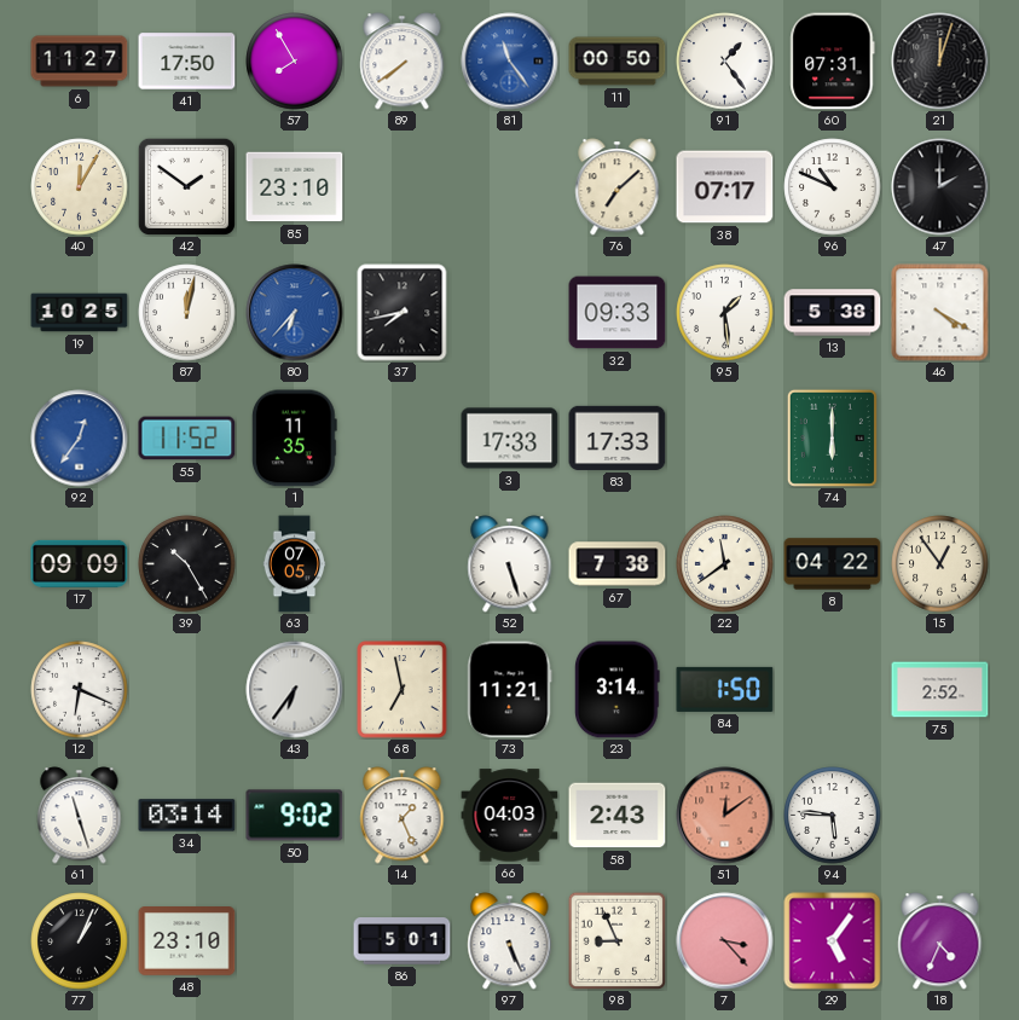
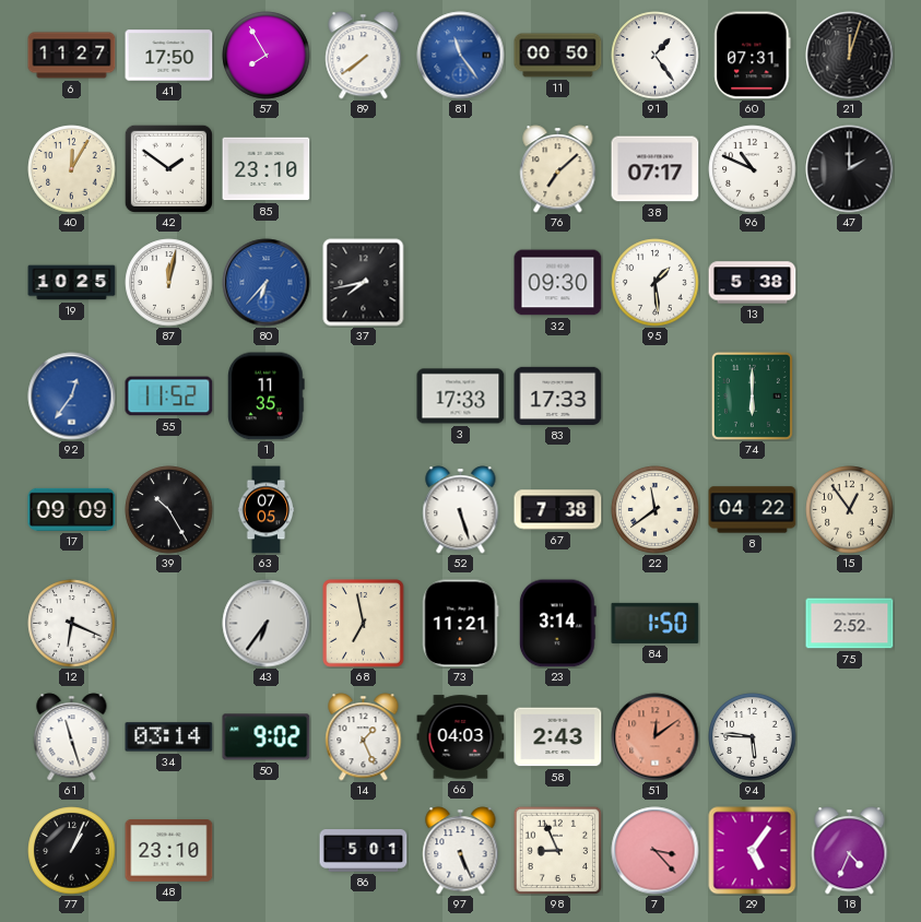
32: 09:33 -> 09:30 (558, 283)
46: 4:20 -> none (940, 313)
